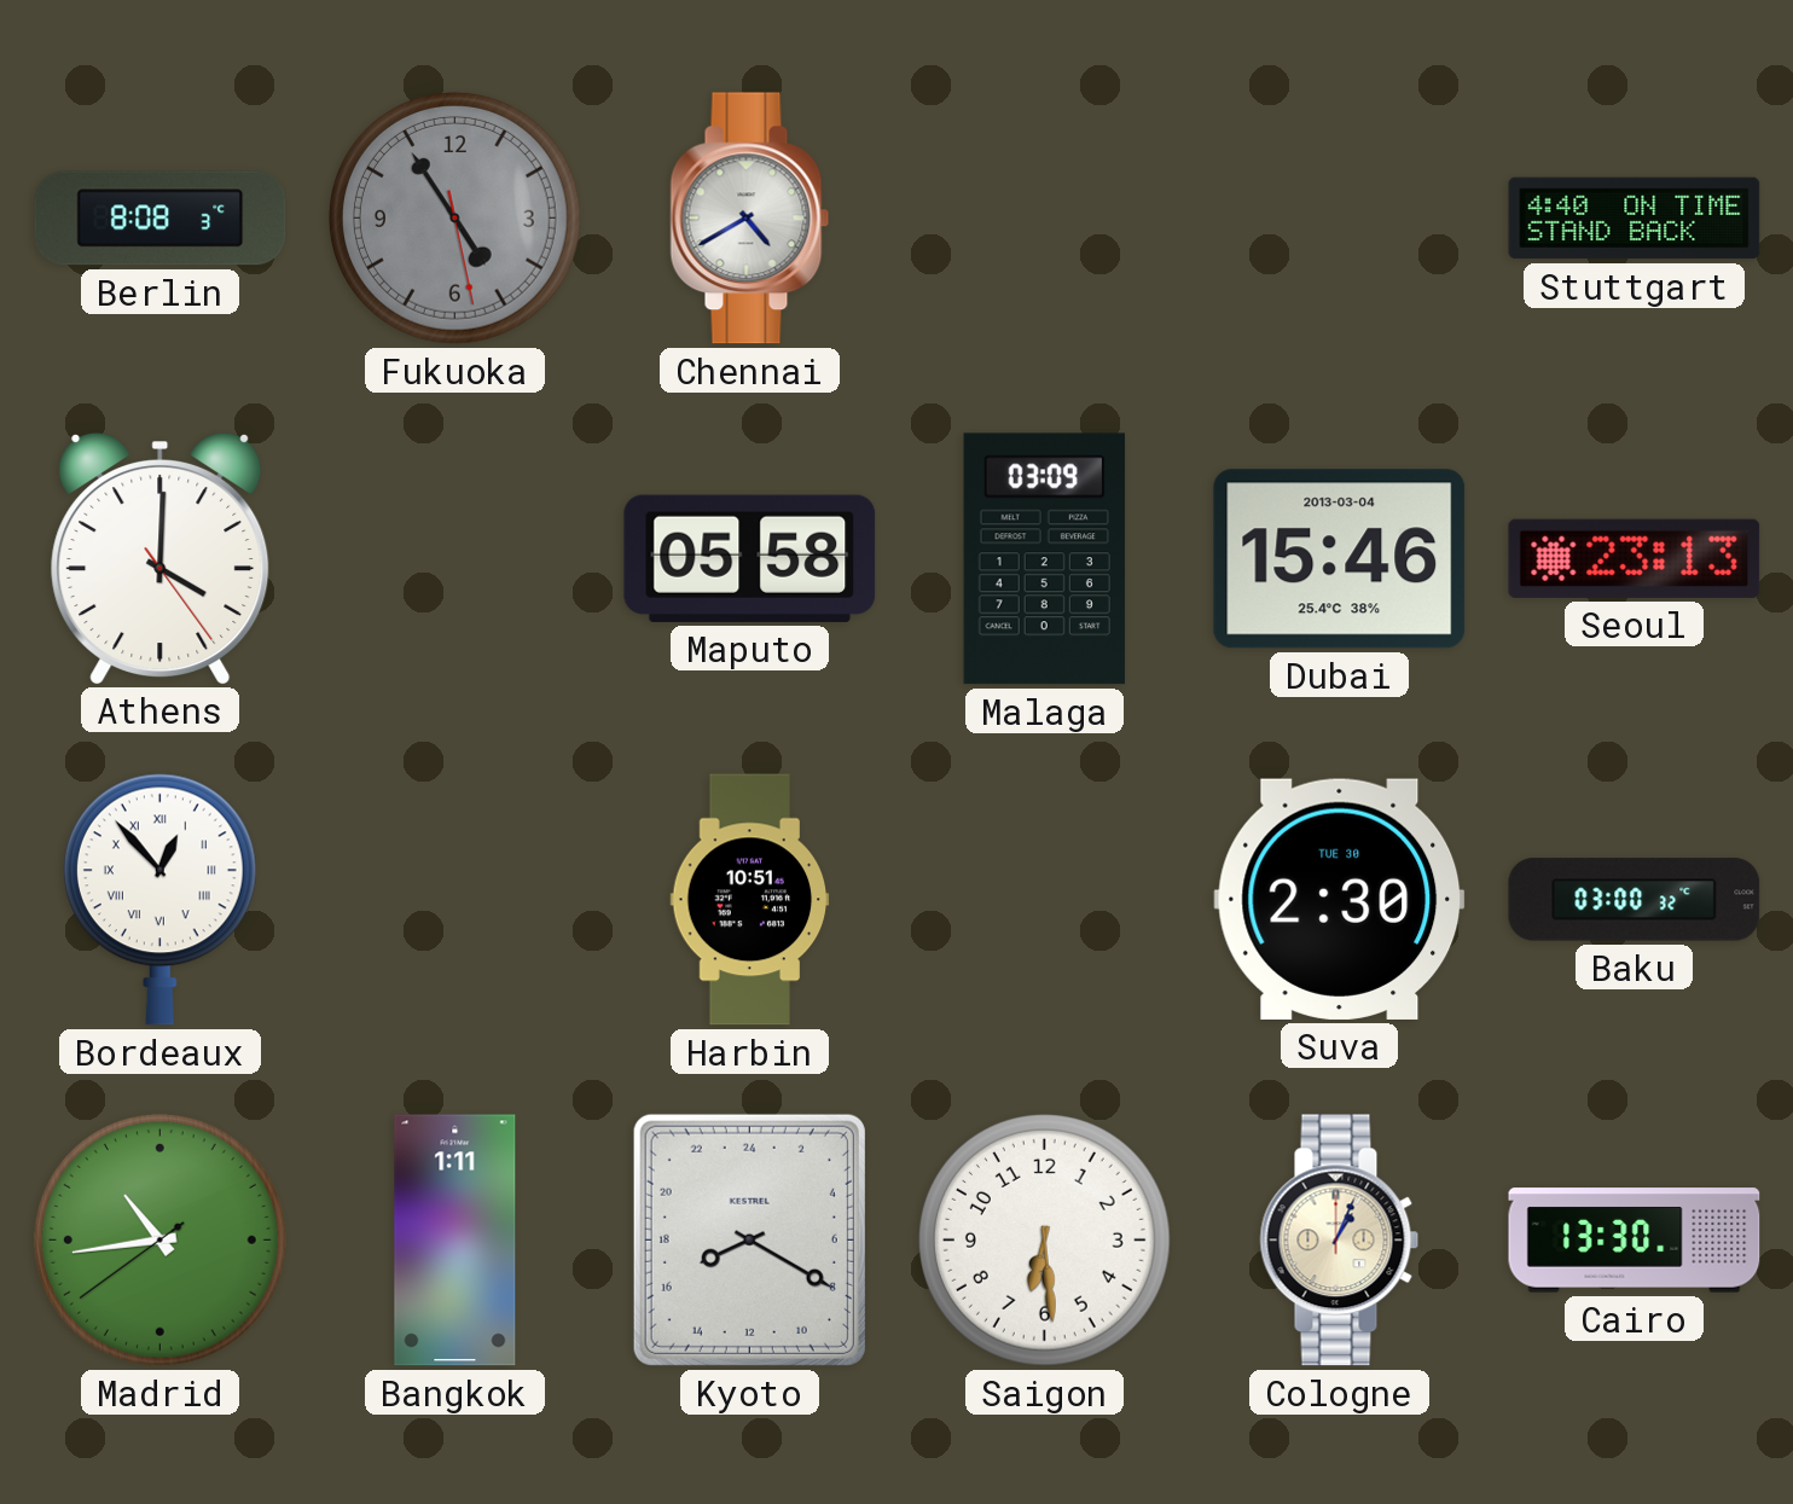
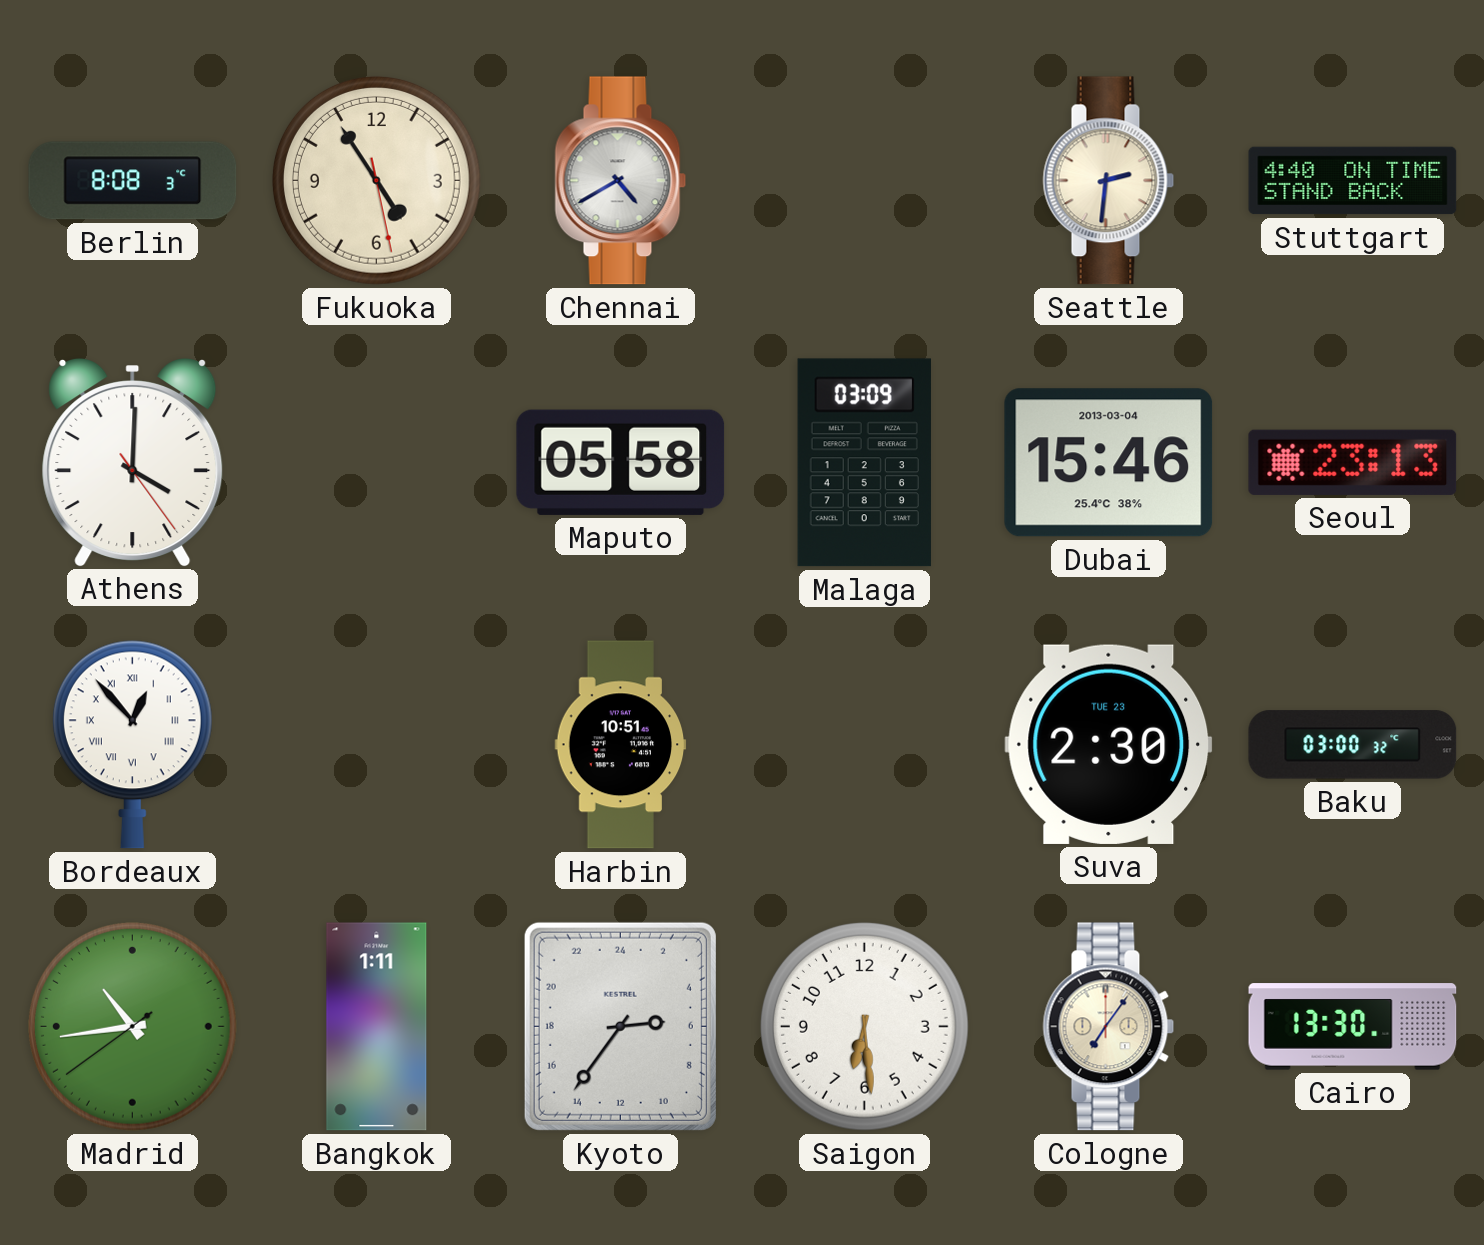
Fukuoka dial: grey -> cream (376, 180)
Seattle: none -> 2:31 (1109, 181)
Suva date: TUE 30 -> TUE 23 (1109, 744)
Kyoto: 16:20 -> 5:36 (620, 1026)
Cologne: 1:04 -> 7:06 (1109, 1027)
